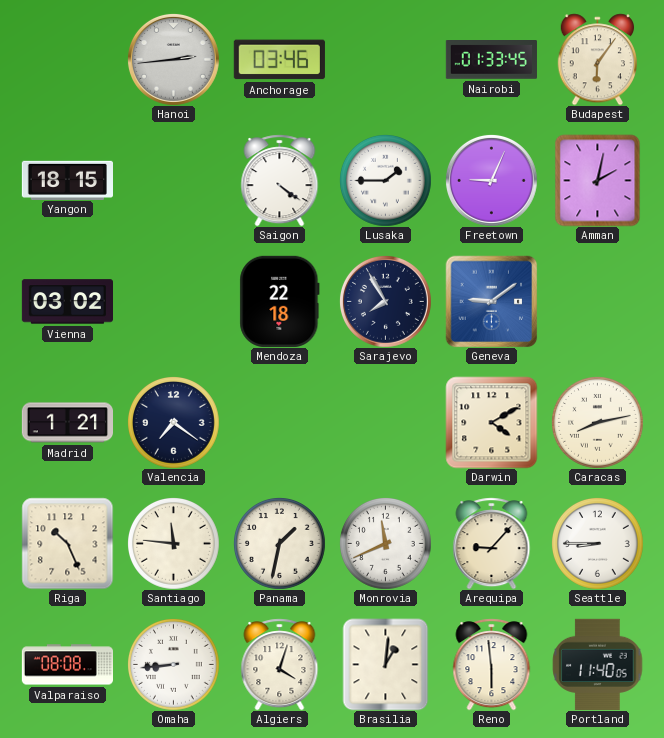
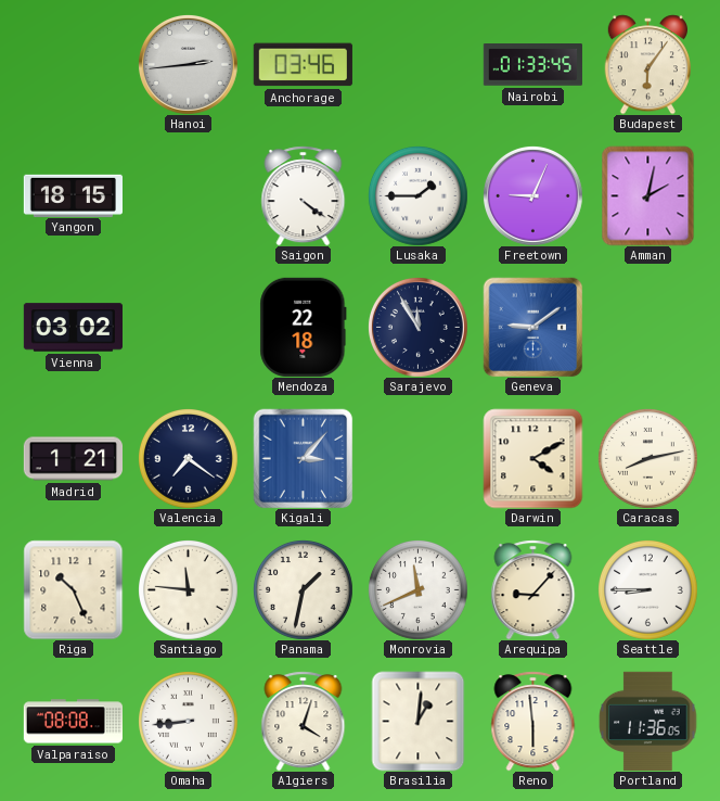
Sarajevo: 7:55 -> 11:55 (417, 327)
Kigali: none -> 3:07 (303, 458)
Portland: 11:40 -> 11:36 (648, 721)
